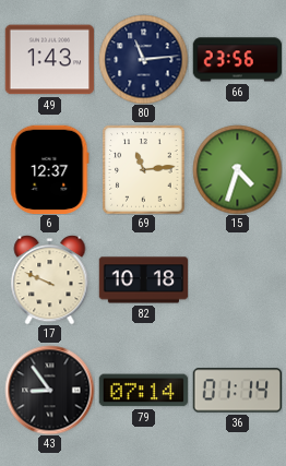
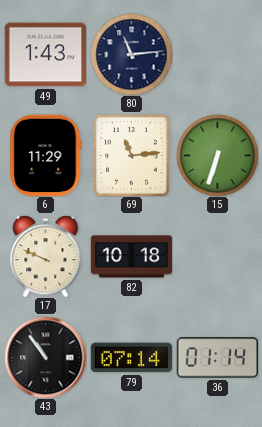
66: 23:56 -> none (237, 60)
6: 12:37 -> 11:29 (46, 155)
15: 4:33 -> 6:33 (217, 155)
43: 8:54 -> 10:54 (45, 357)
